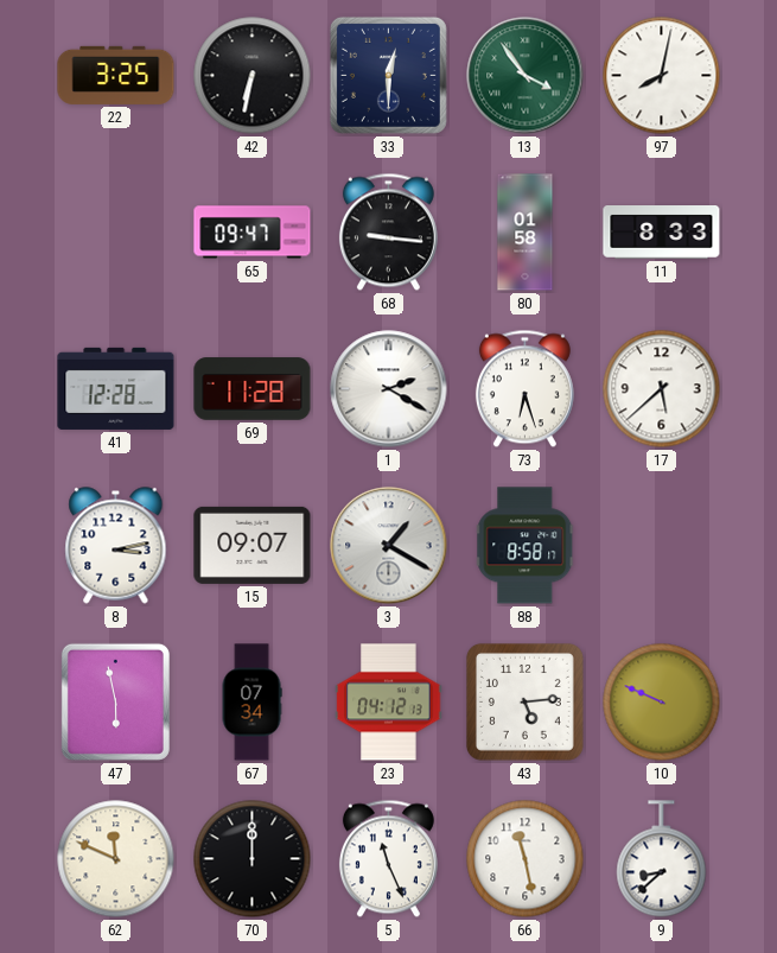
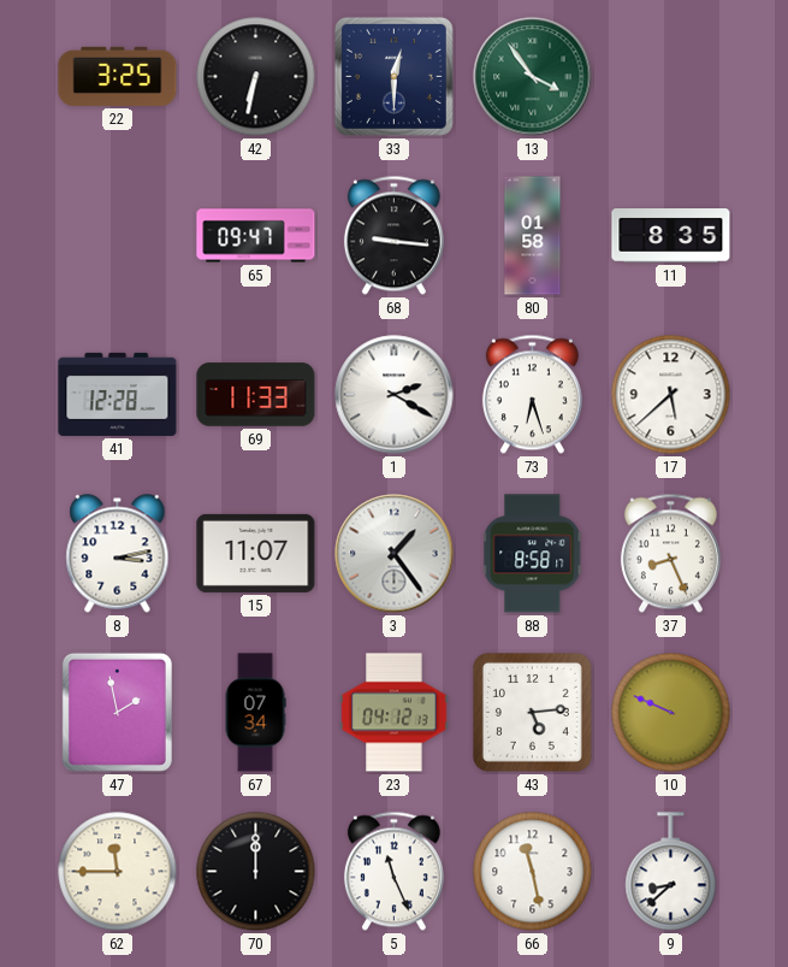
97: 8:02 -> none (662, 76)
11: 8:33 -> 8:35 (671, 236)
69: 11:28 -> 11:33 (256, 395)
15: 09:07 -> 11:07 (256, 553)
3: 1:20 -> 1:24 (395, 554)
37: none -> 8:26 (670, 554)
47: 5:58 -> 1:58 (117, 712)
62: 11:49 -> 11:45 (118, 872)
